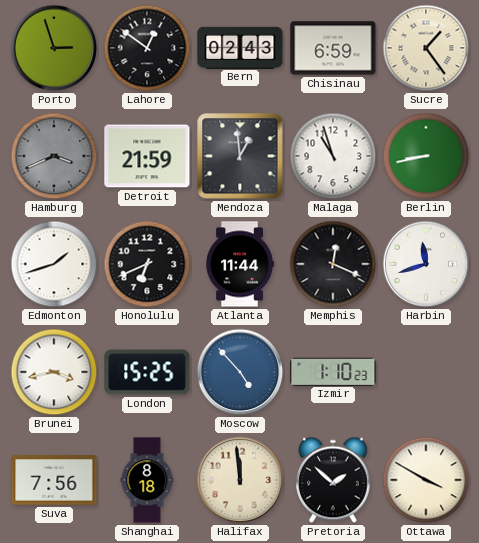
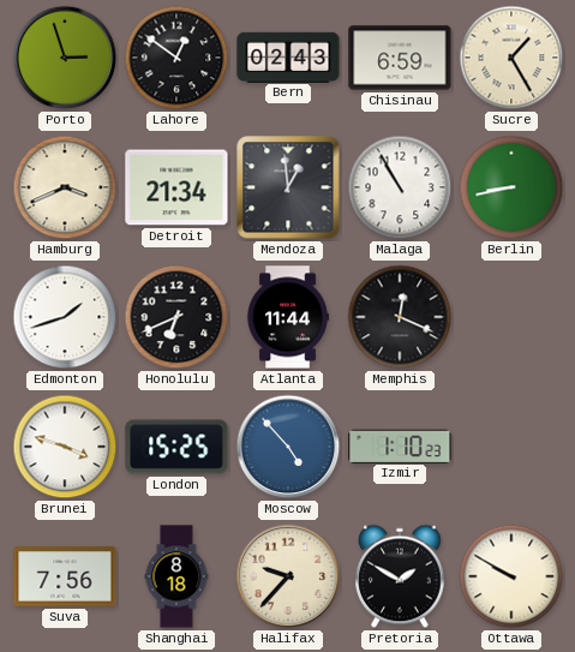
Sucre: 1:24 -> 1:25 (511, 58)
Hamburg dial: grey -> cream (65, 187)
Detroit: 21:59 -> 21:34 (176, 187)
Malaga: 10:57 -> 10:55 (400, 187)
Harbin: 11:42 -> none (426, 264)
Brunei: 3:43 -> 3:48 (65, 447)
Halifax: 11:59 -> 9:37 (288, 576)
Pretoria: 1:52 -> 1:50 (400, 576)
Ottawa: 3:50 -> 9:50 (511, 576)
